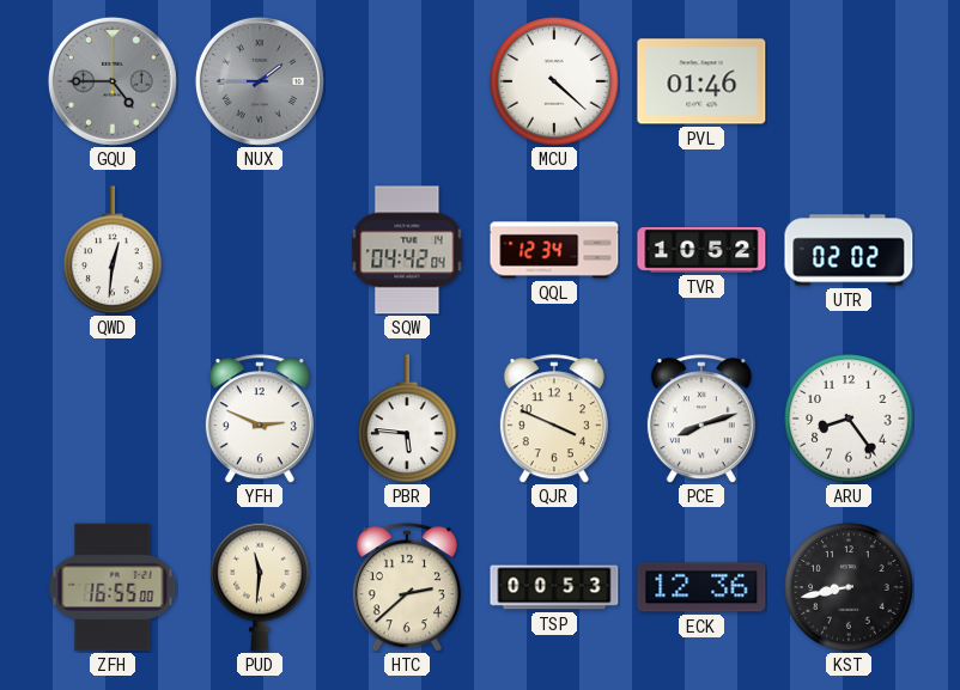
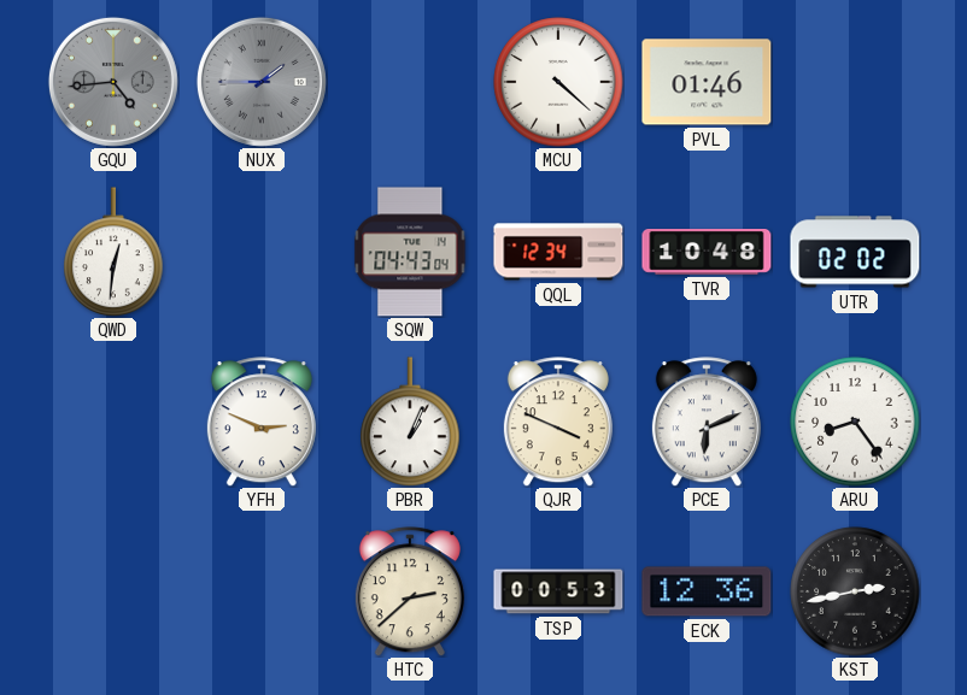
GQU: 4:45 -> 4:44 (113, 82)
SQW: 04:42 -> 04:43 (410, 252)
TVR: 10:52 -> 10:48 (707, 253)
PBR: 5:46 -> 1:04 (410, 422)
PCE: 8:12 -> 6:11 (707, 422)
ZFH: 16:55 -> none (113, 587)
PUD: 11:31 -> none (260, 587)
KST: 8:43 -> 2:43 (855, 591)
